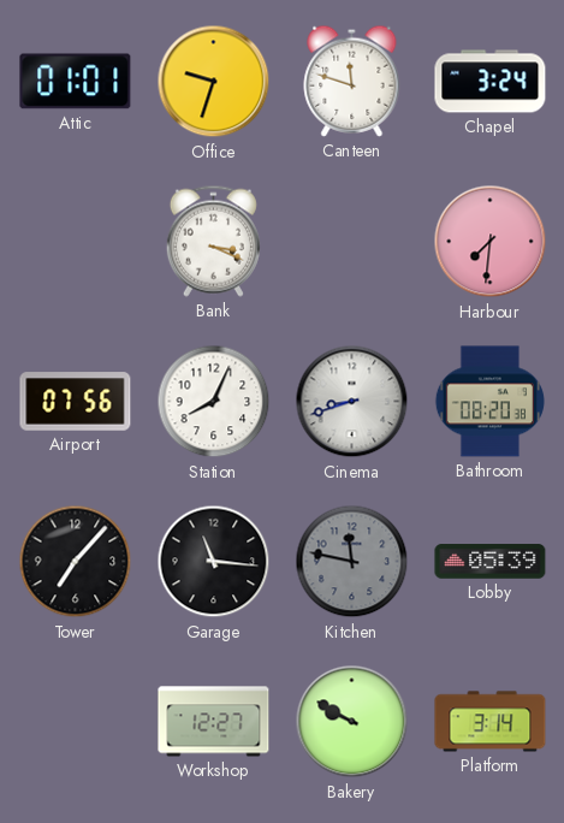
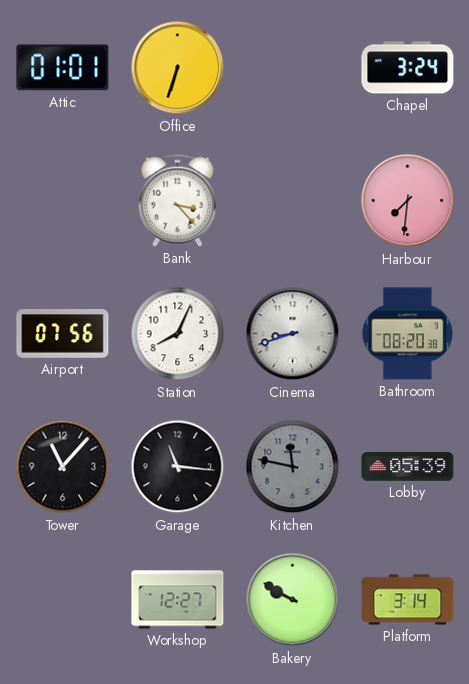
Office: 9:33 -> 6:33 (178, 68)
Canteen: 11:48 -> none (352, 81)
Bank: 3:19 -> 3:23 (177, 200)
Tower: 7:07 -> 11:07 (63, 467)
